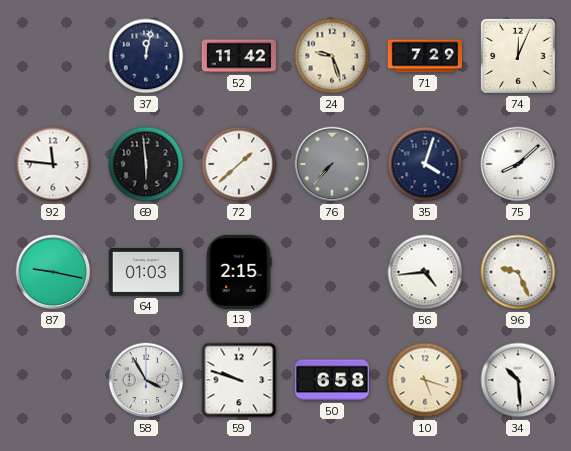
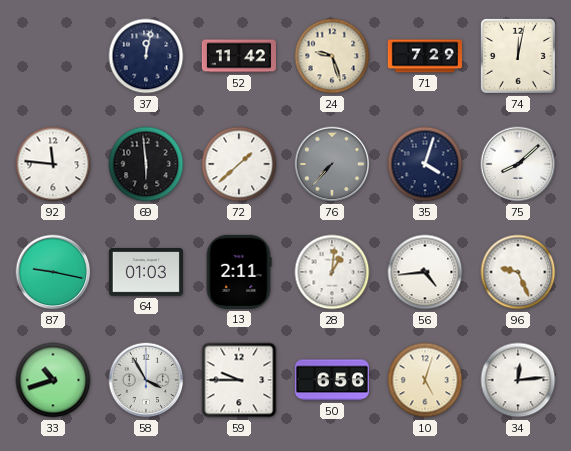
74: 12:04 -> 12:02 (518, 56)
13: 2:15 -> 2:11 (239, 272)
28: none -> 1:01 (332, 272)
33: none -> 10:42 (53, 380)
59: 9:48 -> 9:45 (239, 380)
50: 6:58 -> 6:56 (332, 380)
10: 5:18 -> 5:03 (425, 380)
34: 10:29 -> 12:14 (518, 380)
